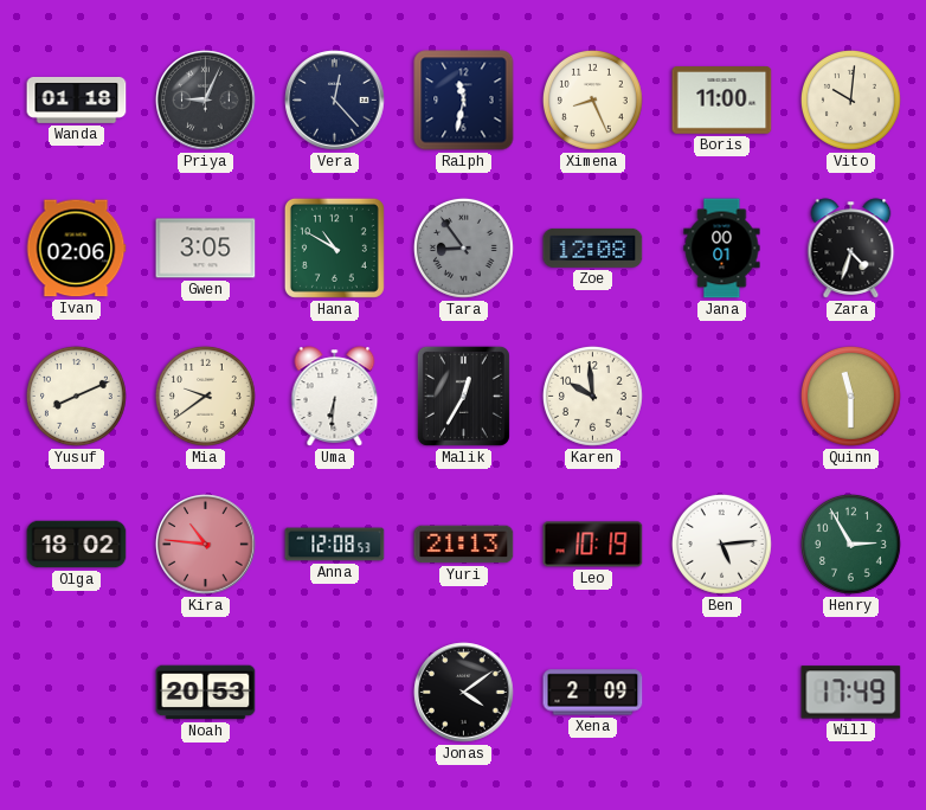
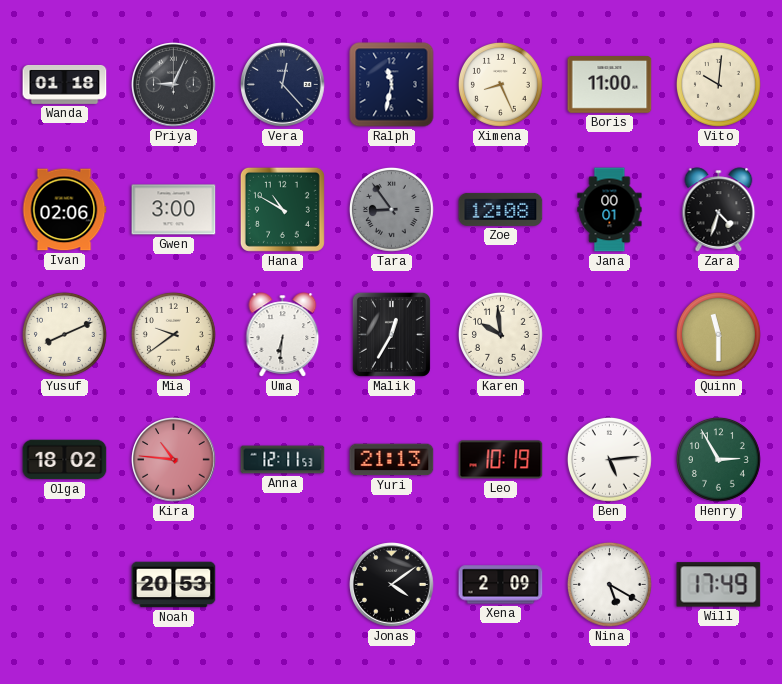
Gwen: 3:05 -> 3:00 (174, 210)
Anna: 12:08 -> 12:11 (283, 460)
Nina: none -> 5:20 (609, 584)
